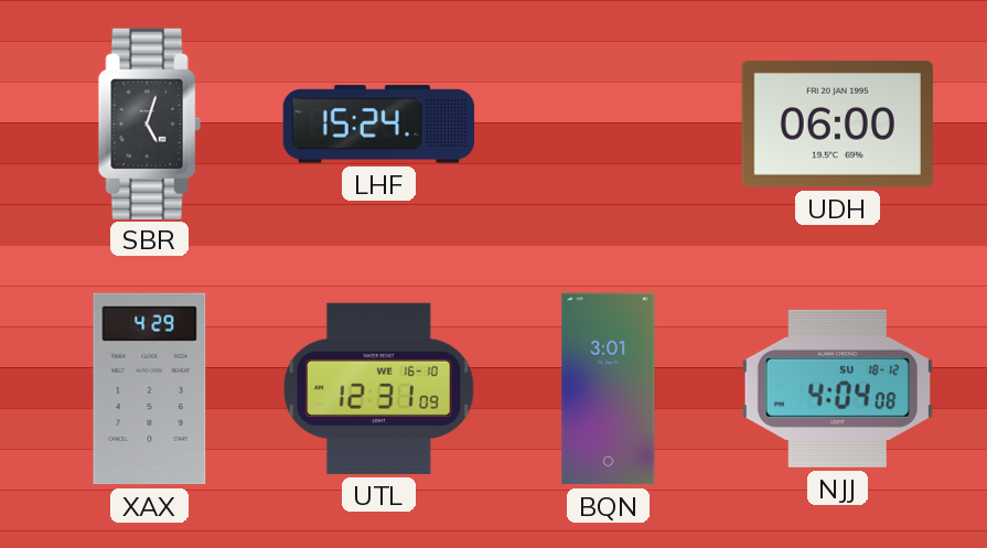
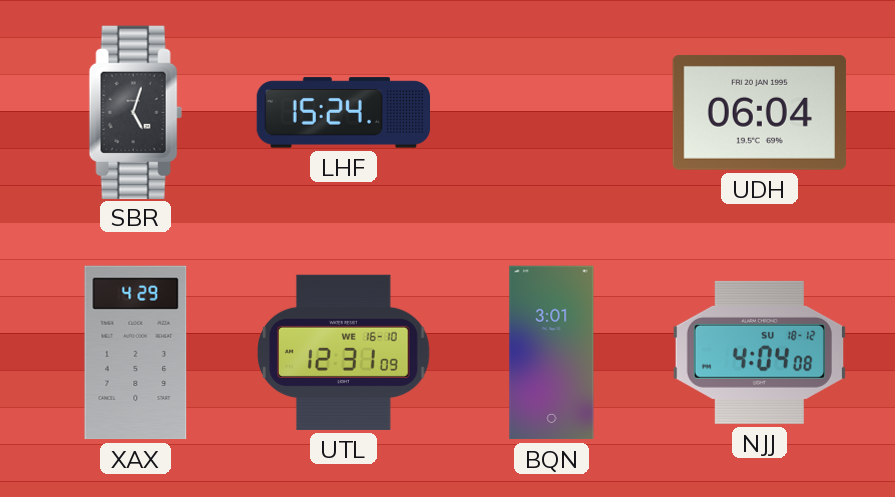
UDH: 06:00 -> 06:04 (759, 112)
